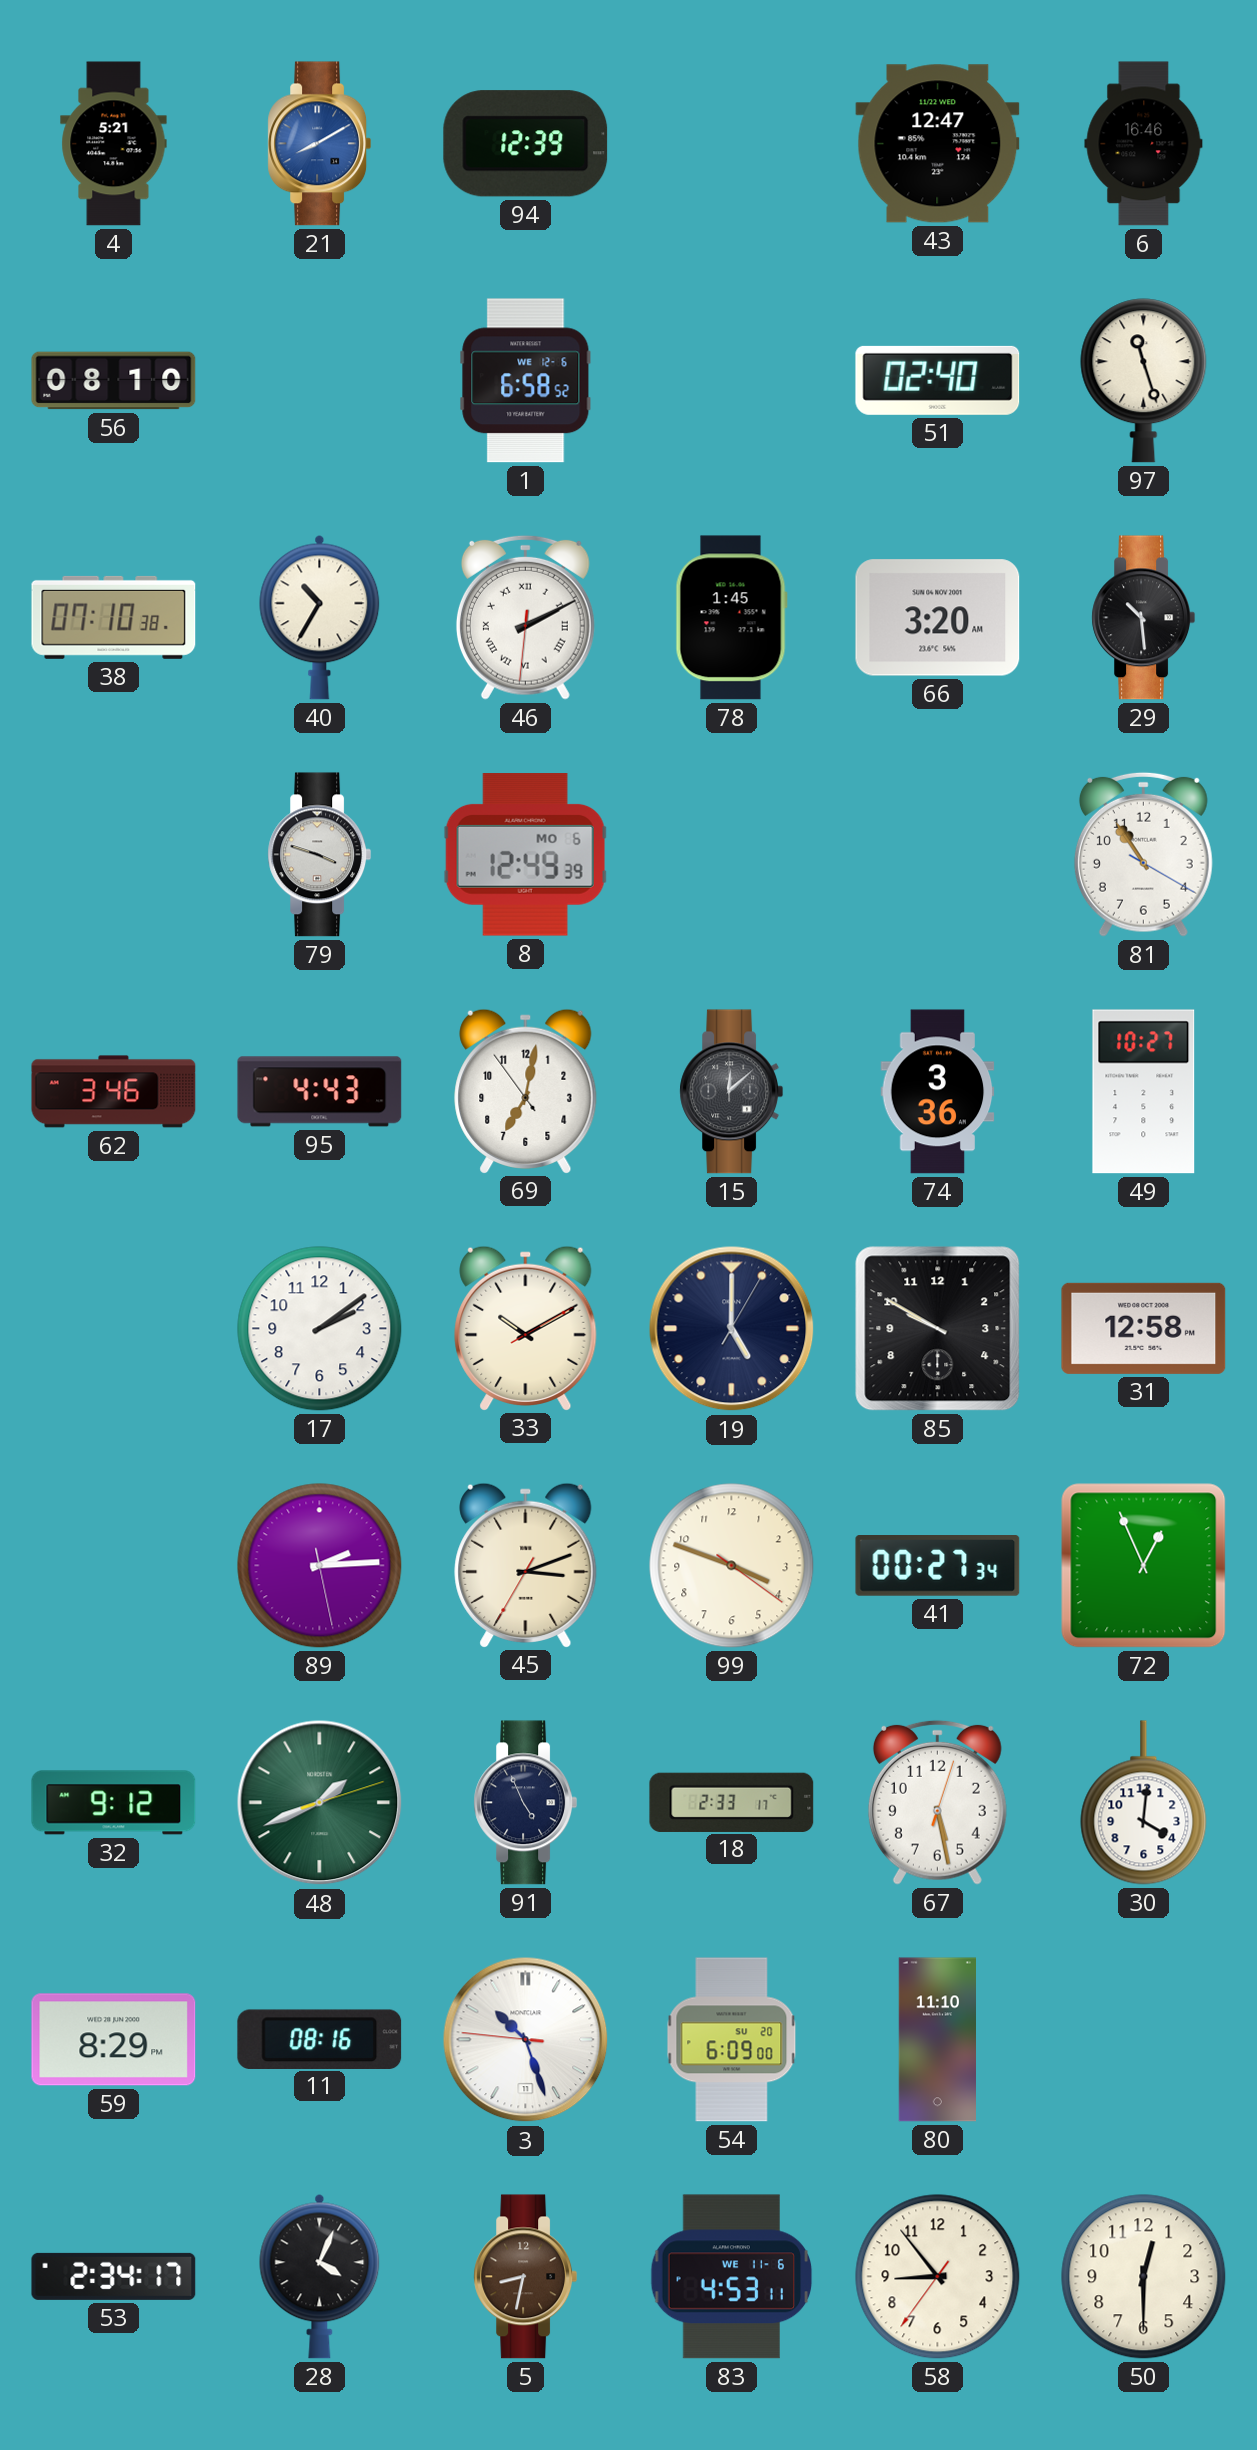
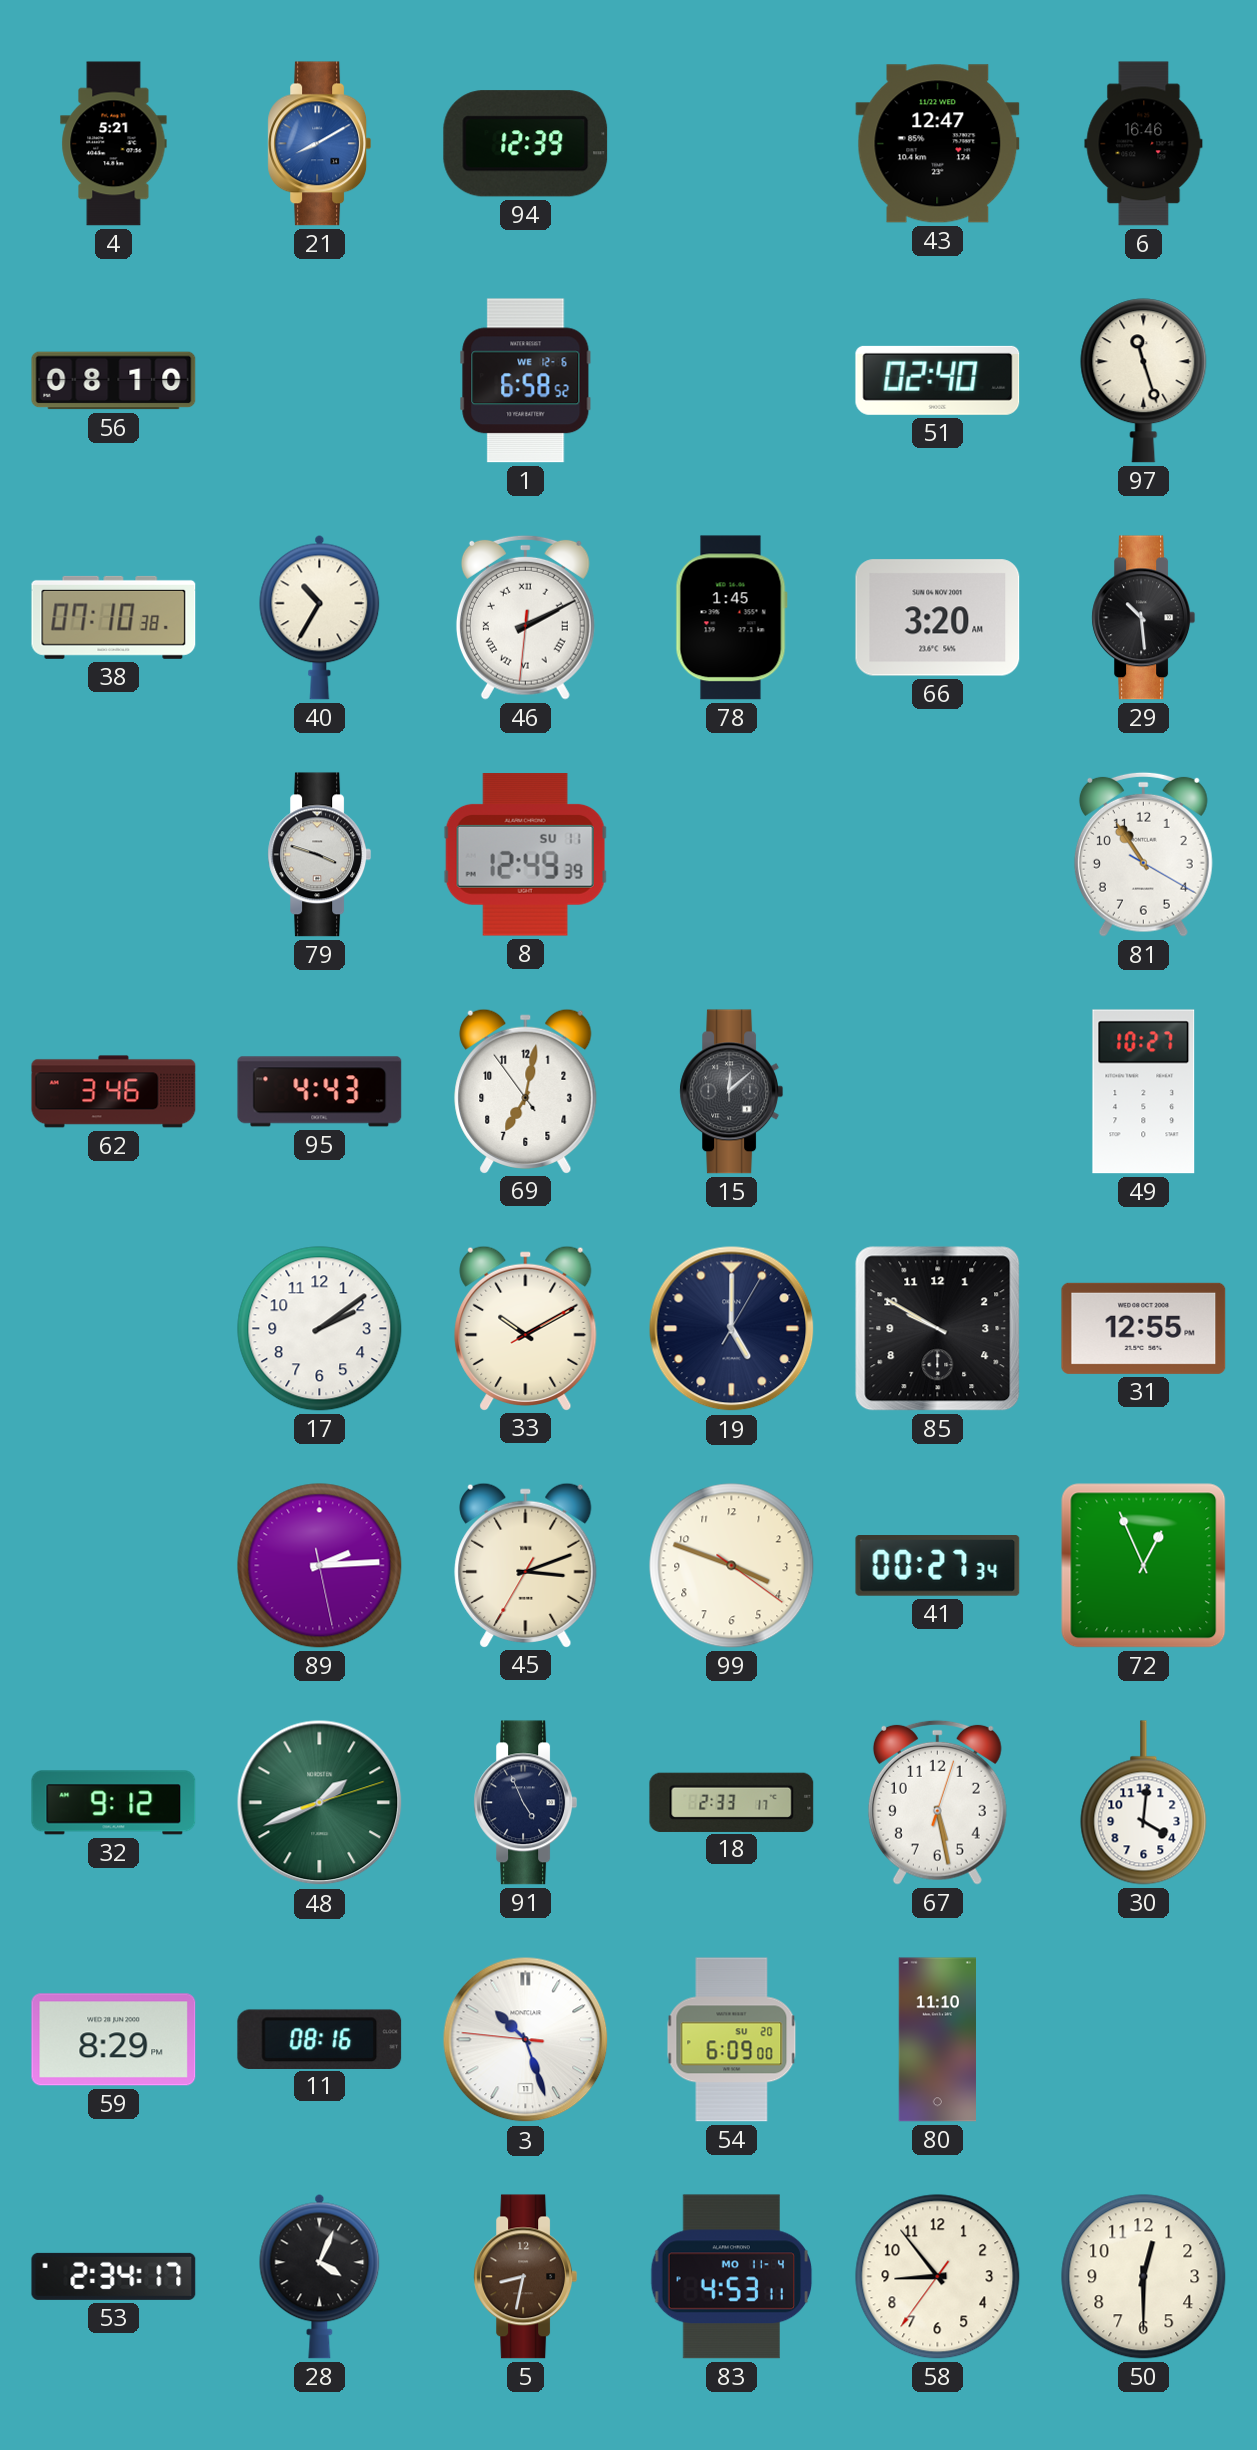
8 date: MO 6 -> SU 11 (525, 855)
74: 3:36 -> none (938, 1092)
31: 12:58 -> 12:55 (1144, 1328)
83 date: WE 11-6 -> MO 11-4 (732, 2277)
